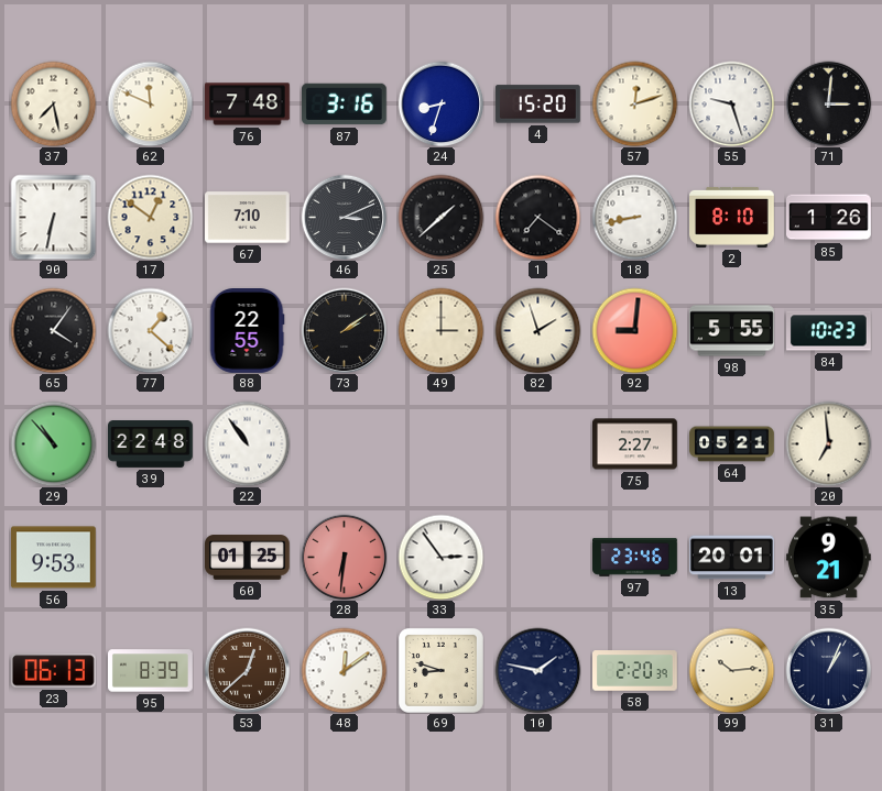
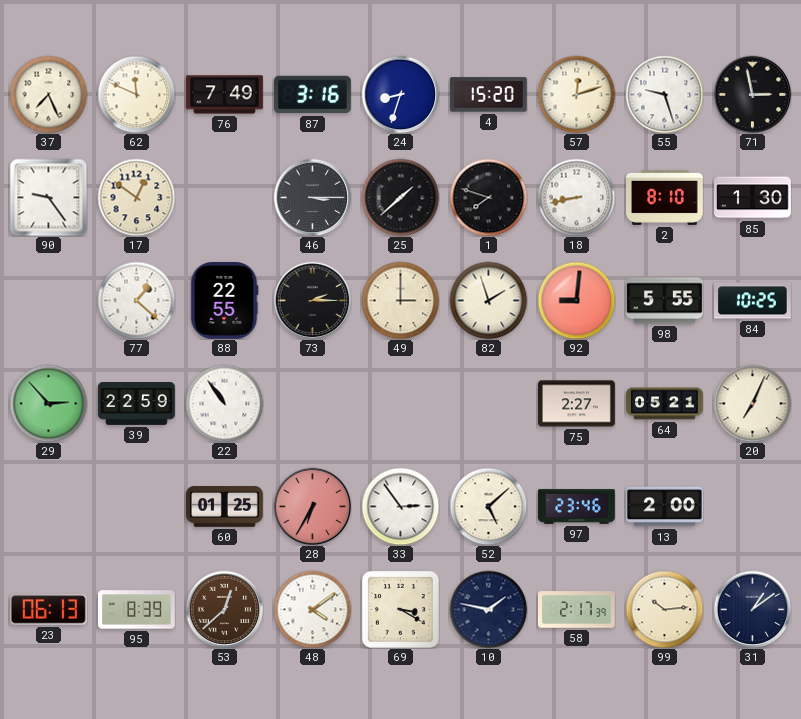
37: 7:28 -> 7:26 (48, 94)
76: 7:48 -> 7:49 (225, 95)
71: 3:01 -> 2:58 (752, 94)
90: 6:32 -> 9:24 (48, 197)
67: 7:10 -> none (248, 218)
46: 3:11 -> 3:15 (312, 197)
1: 7:21 -> 7:48 (488, 197)
85: 1:26 -> 1:30 (753, 198)
65: 4:06 -> none (53, 330)
73: 2:09 -> 2:15 (312, 300)
84: 10:23 -> 10:25 (753, 301)
29: 10:53 -> 2:53 (48, 403)
39: 22:48 -> 22:59 (137, 404)
20: 6:59 -> 7:04 (752, 403)
56: 9:53 -> none (54, 558)
28: 6:31 -> 6:35 (312, 506)
52: none -> 5:08 (488, 506)
13: 20:01 -> 2:00 (665, 507)
35: 9:21 -> none (829, 558)
48: 12:09 -> 4:09 (312, 609)
69: 8:48 -> 3:20 (400, 609)
58: 2:20 -> 2:17 (577, 610)
31: 1:04 -> 1:09 (752, 609)
